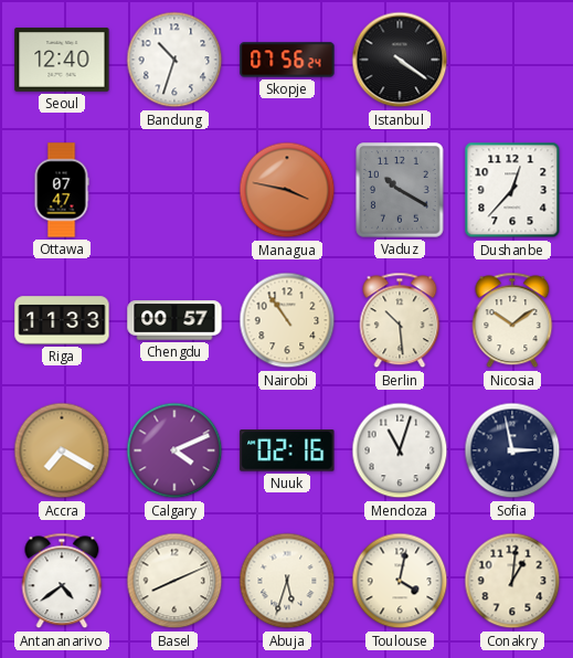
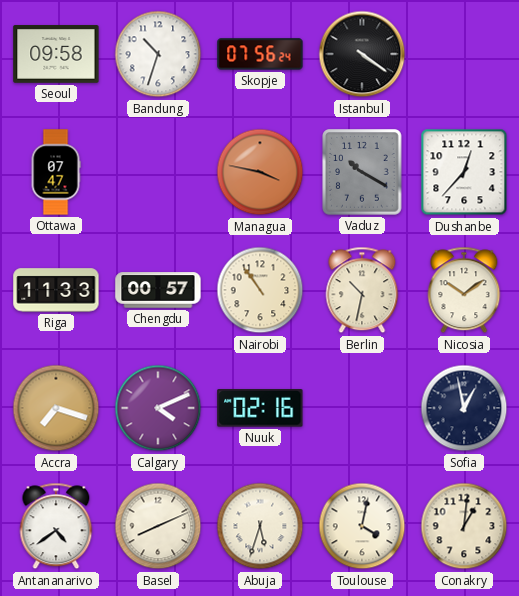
Seoul: 12:40 -> 09:58 (56, 54)
Berlin: 10:29 -> 10:32 (362, 290)
Accra: 7:20 -> 7:18 (56, 408)
Mendoza: 11:03 -> none (400, 450)
Sofia: 2:58 -> 12:58 (464, 408)
